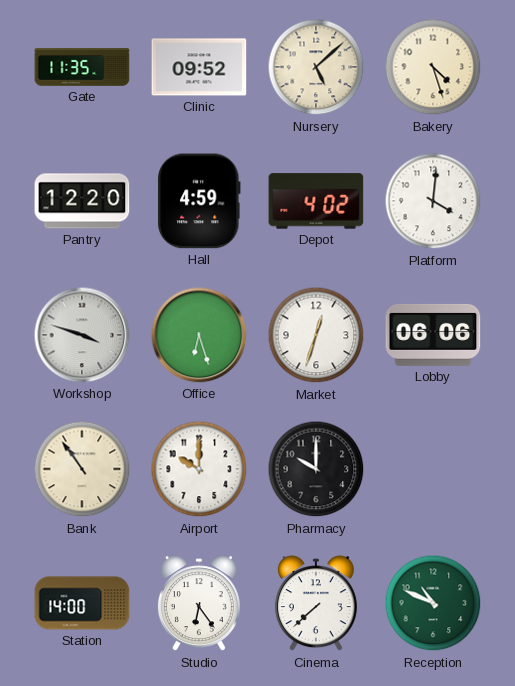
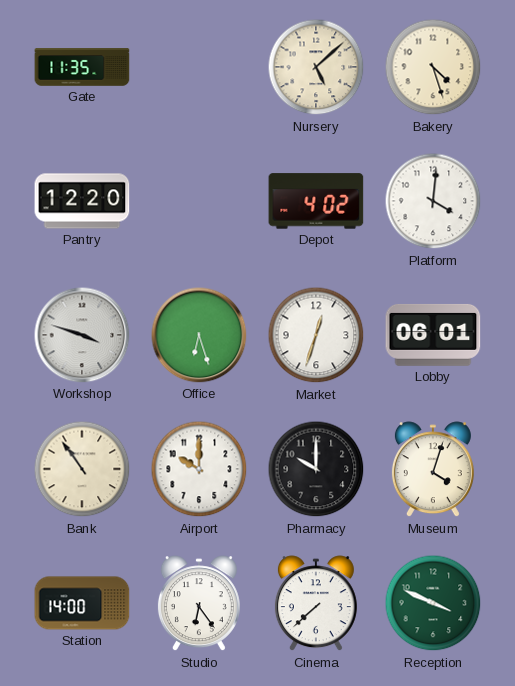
Clinic: 09:52 -> none (199, 67)
Hall: 4:59 -> none (199, 201)
Lobby: 06:06 -> 06:01 (433, 335)
Museum: none -> 4:03 (433, 470)
Reception: 10:49 -> 3:49 (433, 603)
